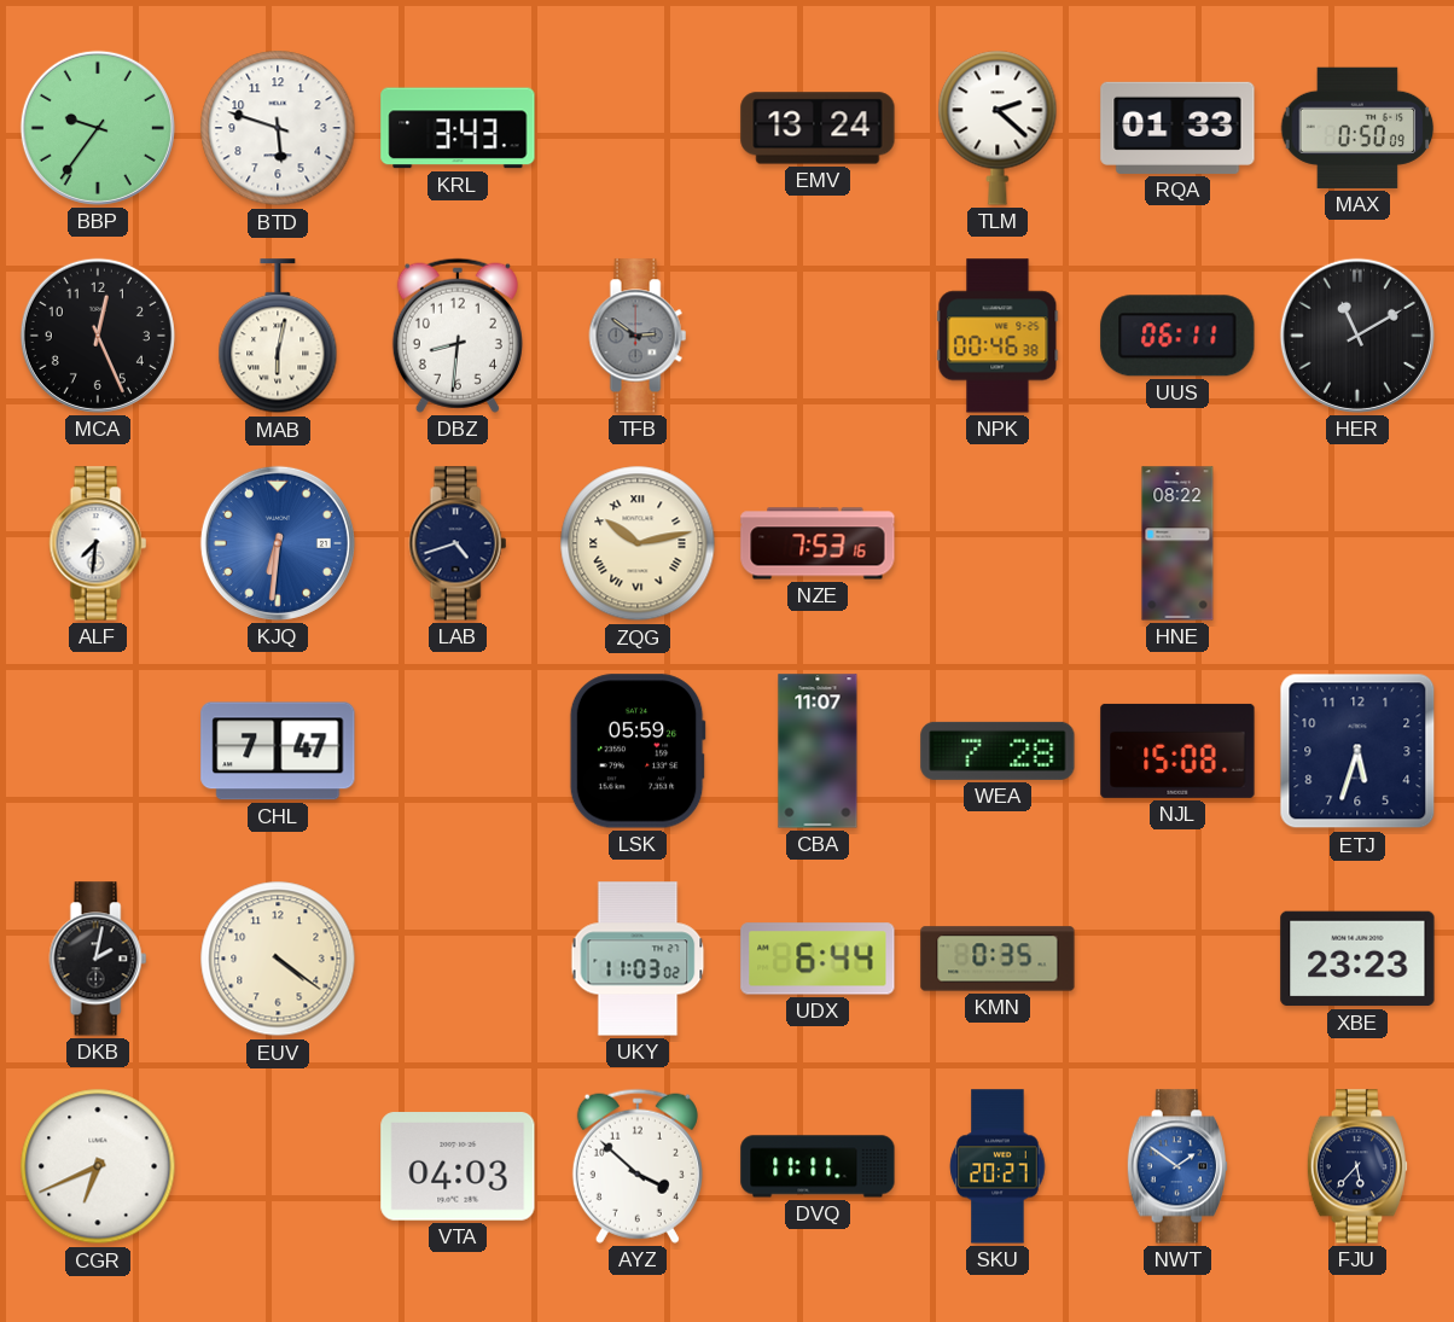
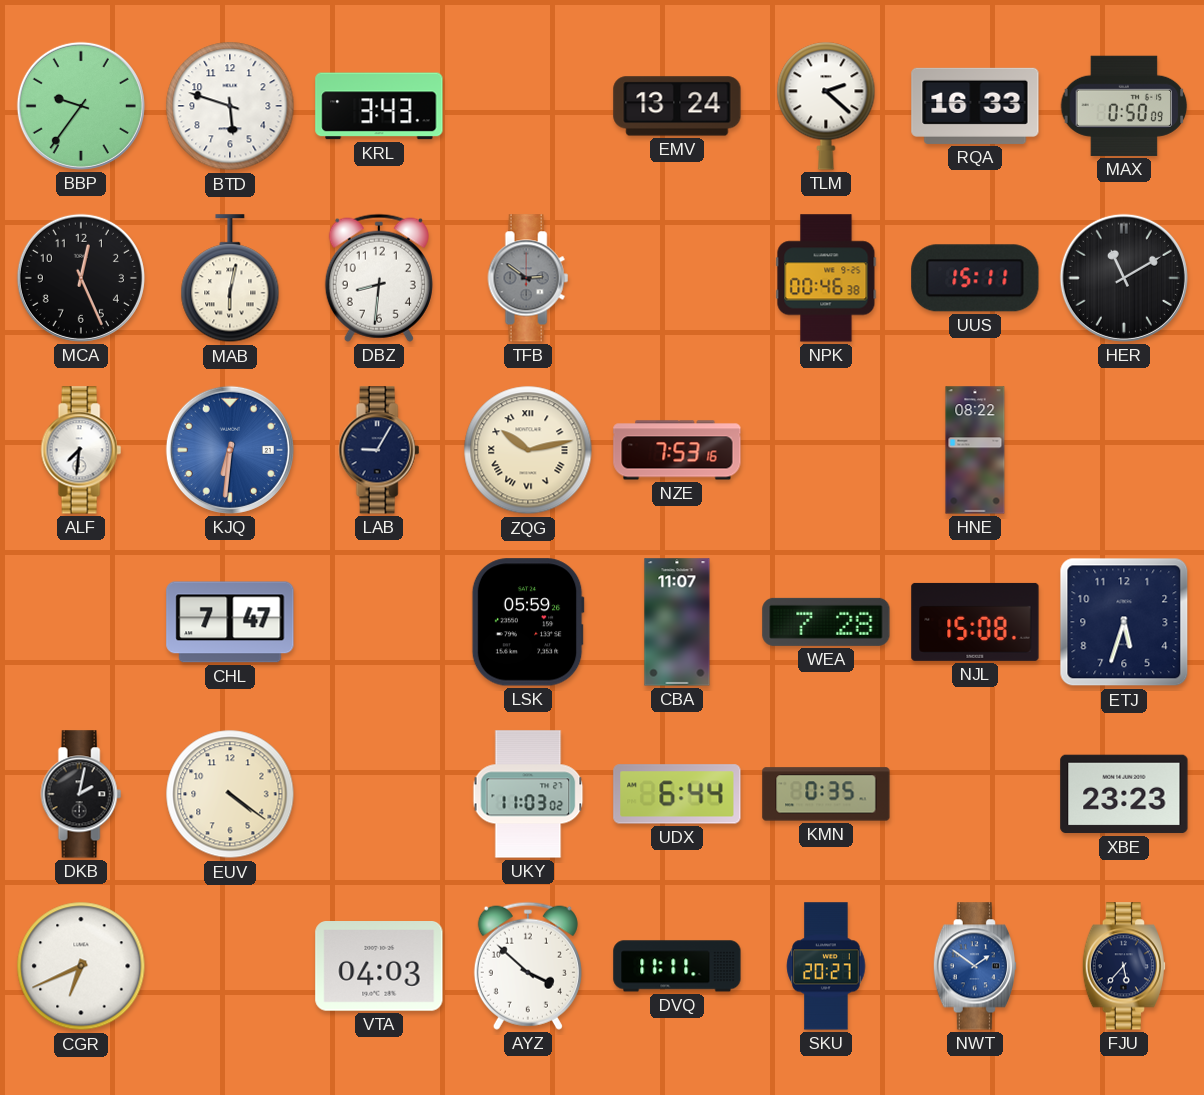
RQA: 01:33 -> 16:33 (975, 106)
UUS: 06:11 -> 15:11 (975, 278)
LAB: 4:42 -> 9:05 (379, 450)
